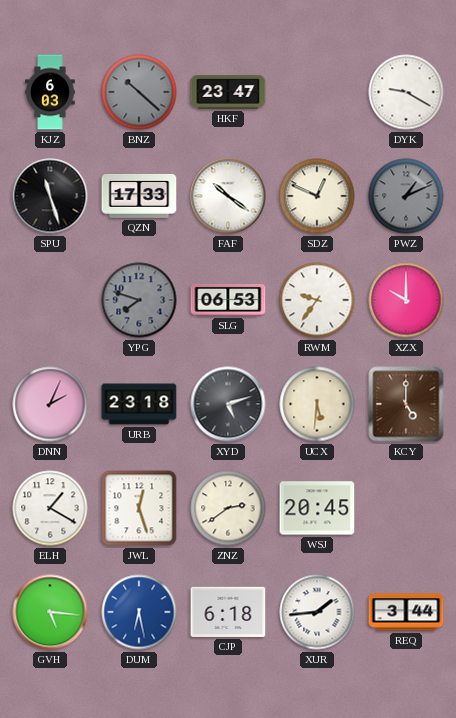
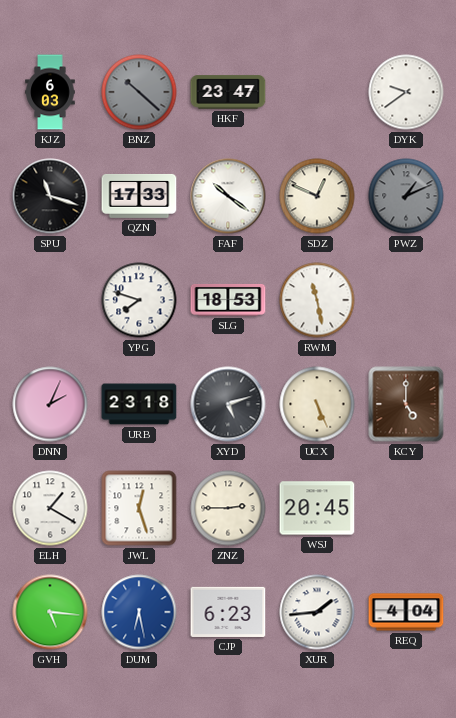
DYK: 9:20 -> 9:39 (406, 92)
SPU: 11:27 -> 11:18 (50, 196)
YPG dial: grey -> white (139, 300)
SLG: 06:53 -> 18:53 (228, 301)
RWM: 9:36 -> 11:28 (317, 300)
XZX: 10:00 -> none (406, 300)
UCX: 5:31 -> 5:26 (317, 404)
ZNZ: 2:39 -> 2:45 (228, 508)
CJP: 6:18 -> 6:23 (228, 612)
REQ: 3:44 -> 4:04 (406, 612)
